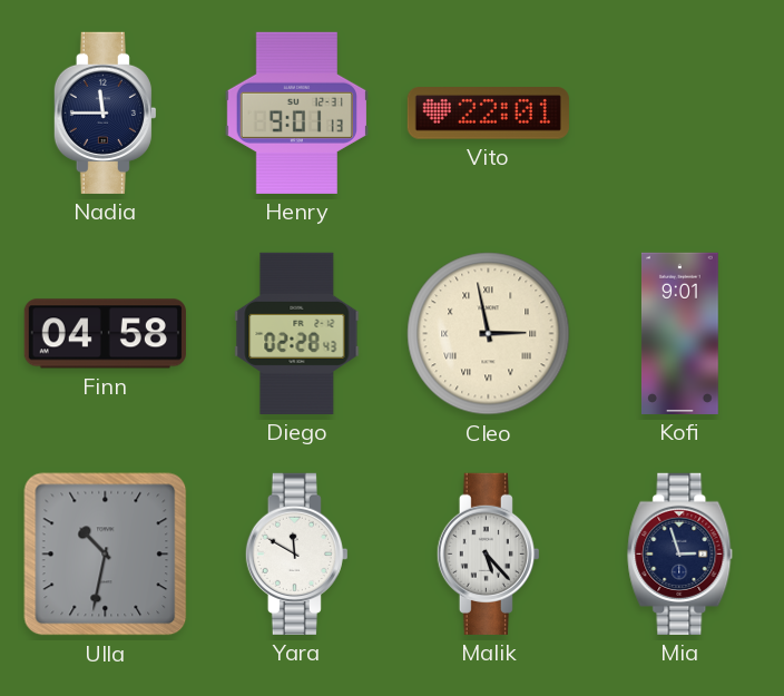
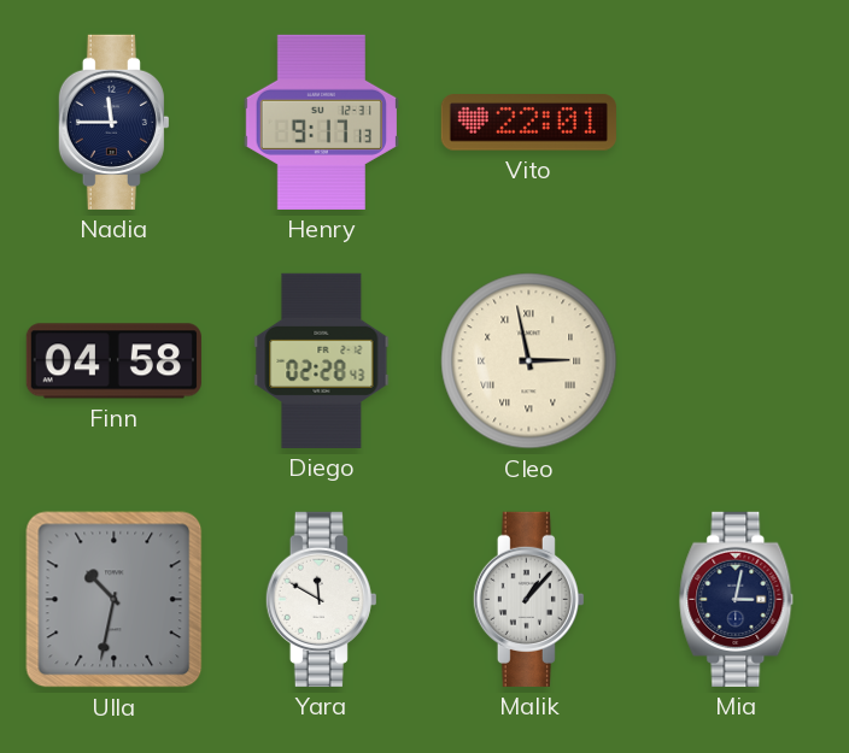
Henry: 9:01 -> 9:17 (321, 122)
Kofi: 9:01 -> none (679, 333)
Malik: 5:23 -> 1:07 (528, 599)
Mia: 2:57 -> 3:02 (737, 599)
